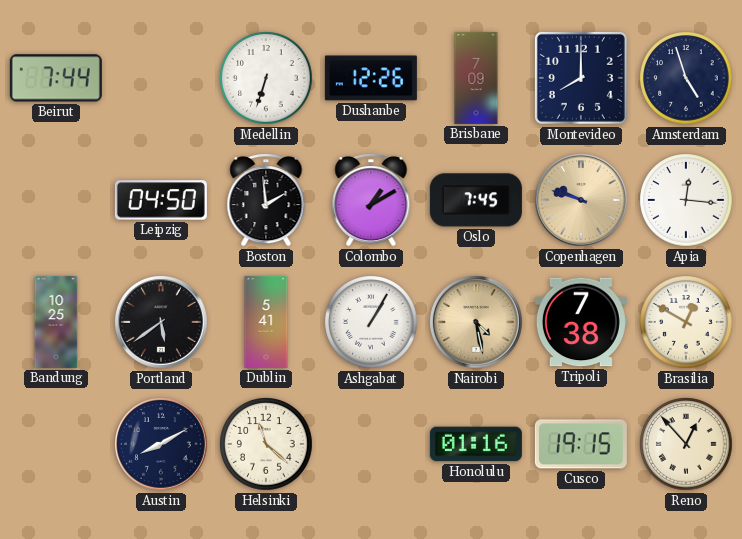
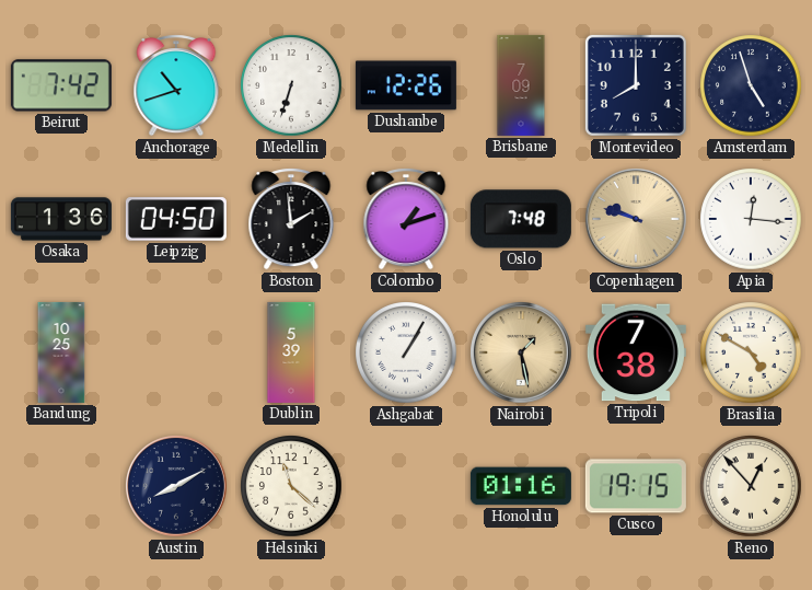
Beirut: 7:44 -> 7:42 (61, 85)
Anchorage: none -> 10:42 (176, 85)
Osaka: none -> 1:36 (61, 219)
Colombo: 1:10 -> 1:12 (406, 219)
Oslo: 7:45 -> 7:48 (521, 219)
Portland: 5:39 -> none (162, 323)
Dublin: 5:41 -> 5:39 (291, 352)
Nairobi: 4:28 -> 1:28 (522, 354)
Brasilia: 12:50 -> 4:50 (751, 352)
